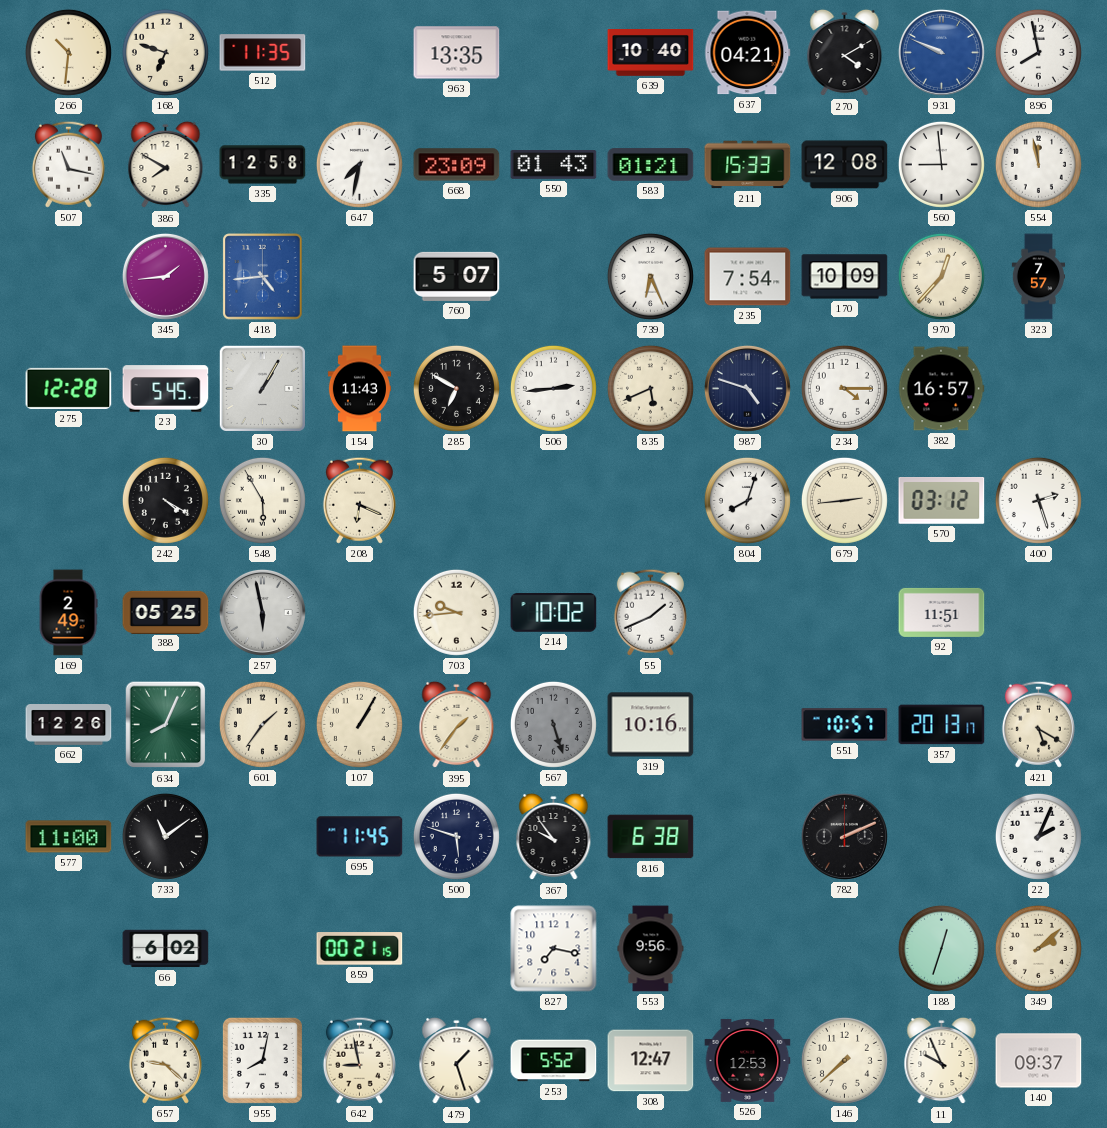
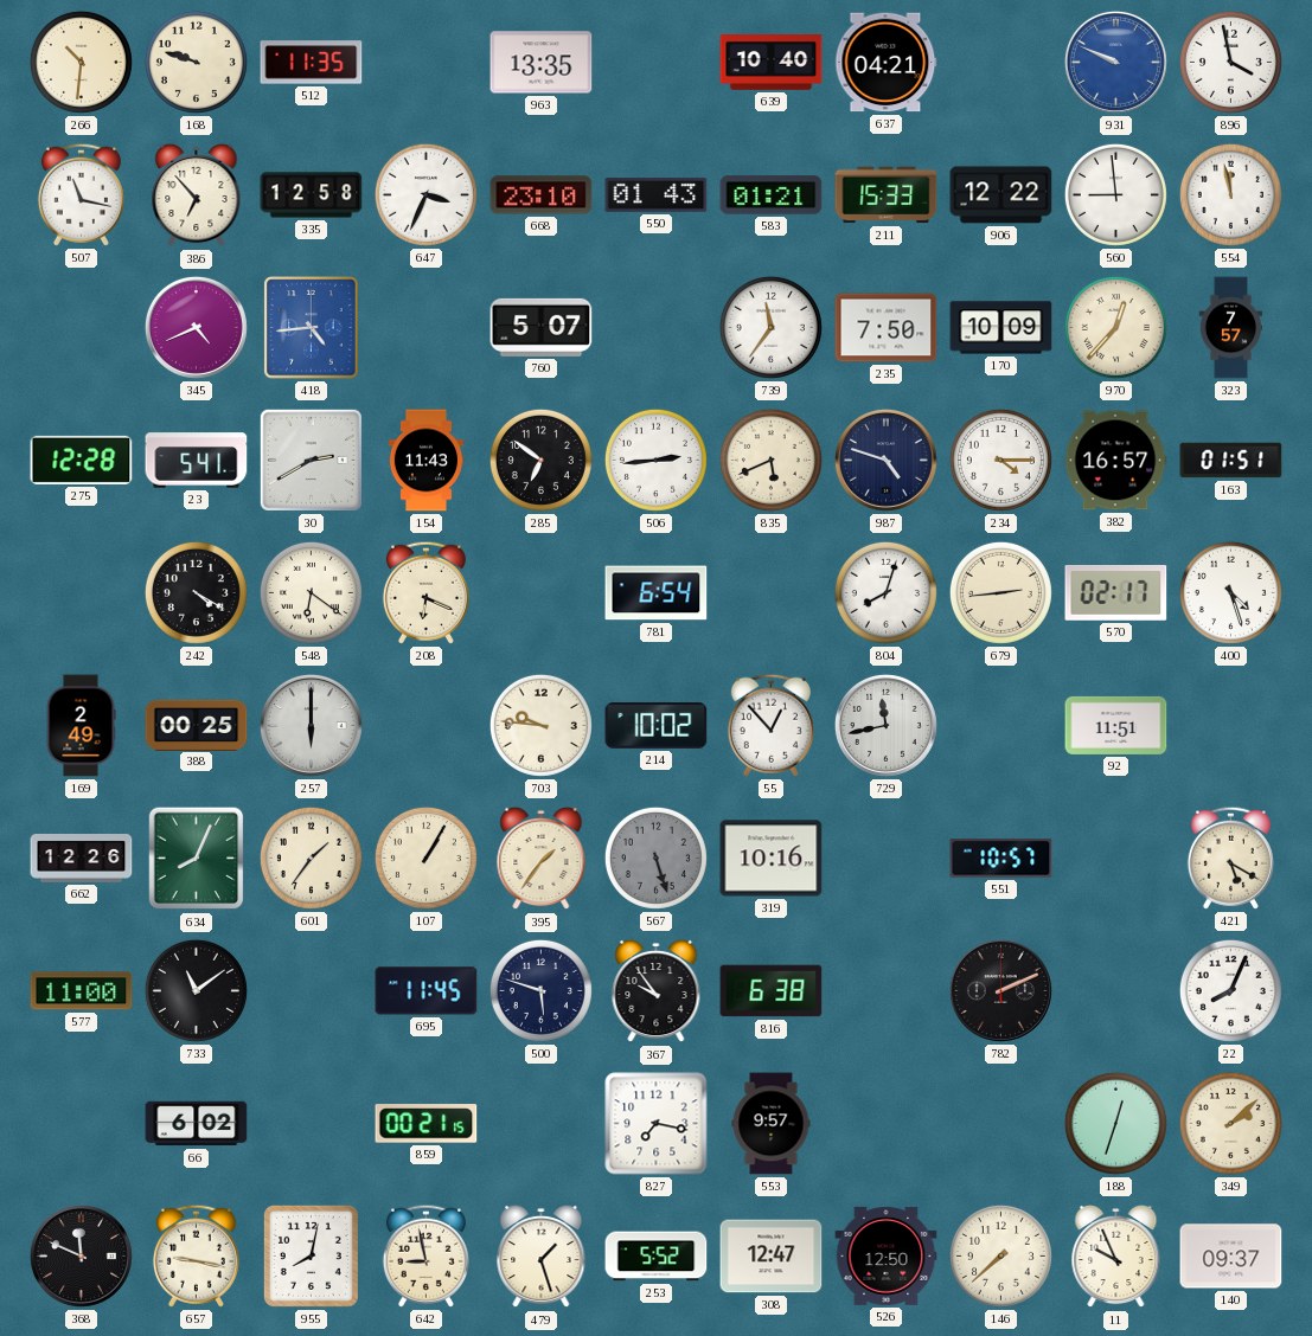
168: 6:48 -> 9:48 (196, 62)
270: 4:10 -> none (845, 53)
896: 7:58 -> 3:58 (1230, 62)
386: 7:50 -> 6:53 (197, 195)
647: 7:32 -> 3:34 (425, 194)
668: 23:09 -> 23:10 (542, 195)
906: 12:08 -> 12:22 (1001, 195)
345: 1:44 -> 4:41 (196, 327)
739: 6:26 -> 11:36 (770, 327)
235: 7:54 -> 7:50 (887, 328)
23: 5:45 -> 5:41 (197, 461)
30: 1:05 -> 2:40 (311, 460)
285: 6:50 -> 6:51 (540, 460)
163: none -> 01:51 (1231, 461)
548: 5:55 -> 6:21 (311, 592)
781: none -> 6:54 (657, 593)
570: 03:12 -> 02:17 (1116, 593)
400: 2:27 -> 4:27 (1230, 592)
388: 05:25 -> 00:25 (197, 725)
257: 5:58 -> 6:00 (311, 725)
703: 9:44 -> 9:46 (540, 725)
55: 1:41 -> 12:53 (770, 725)
729: none -> 11:43 (885, 725)
357: 20:13 -> none (942, 725)
22: 2:04 -> 8:04 (1230, 990)
553: 9:56 -> 9:57 (772, 1124)
368: none -> 11:49 (81, 1255)
657: 9:22 -> 9:17 (196, 1255)
526: 12:53 -> 12:50 (887, 1257)
